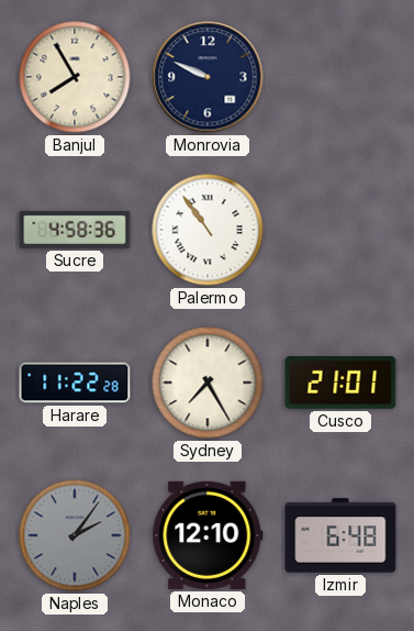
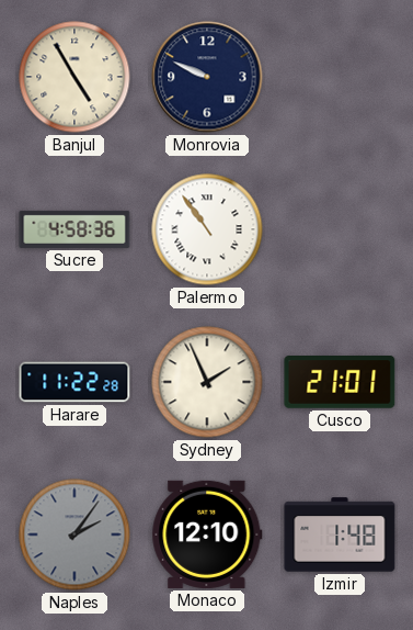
Banjul: 7:55 -> 4:55 (74, 77)
Sydney: 7:25 -> 1:56 (207, 382)
Izmir: 6:48 -> 1:48 (340, 535)
